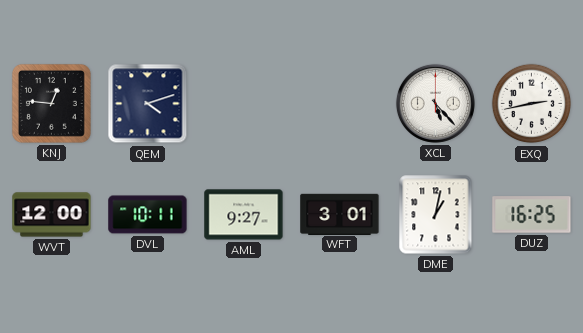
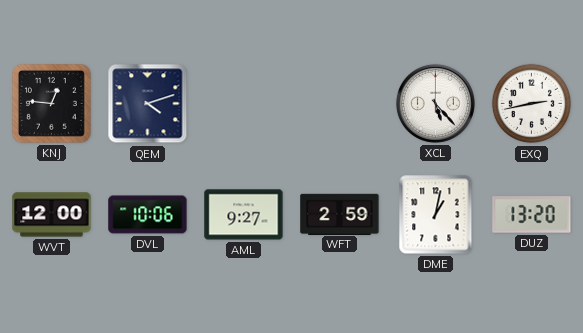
DVL: 10:11 -> 10:06 (148, 215)
WFT: 3:01 -> 2:59 (340, 214)
DUZ: 16:25 -> 13:20 (532, 215)
